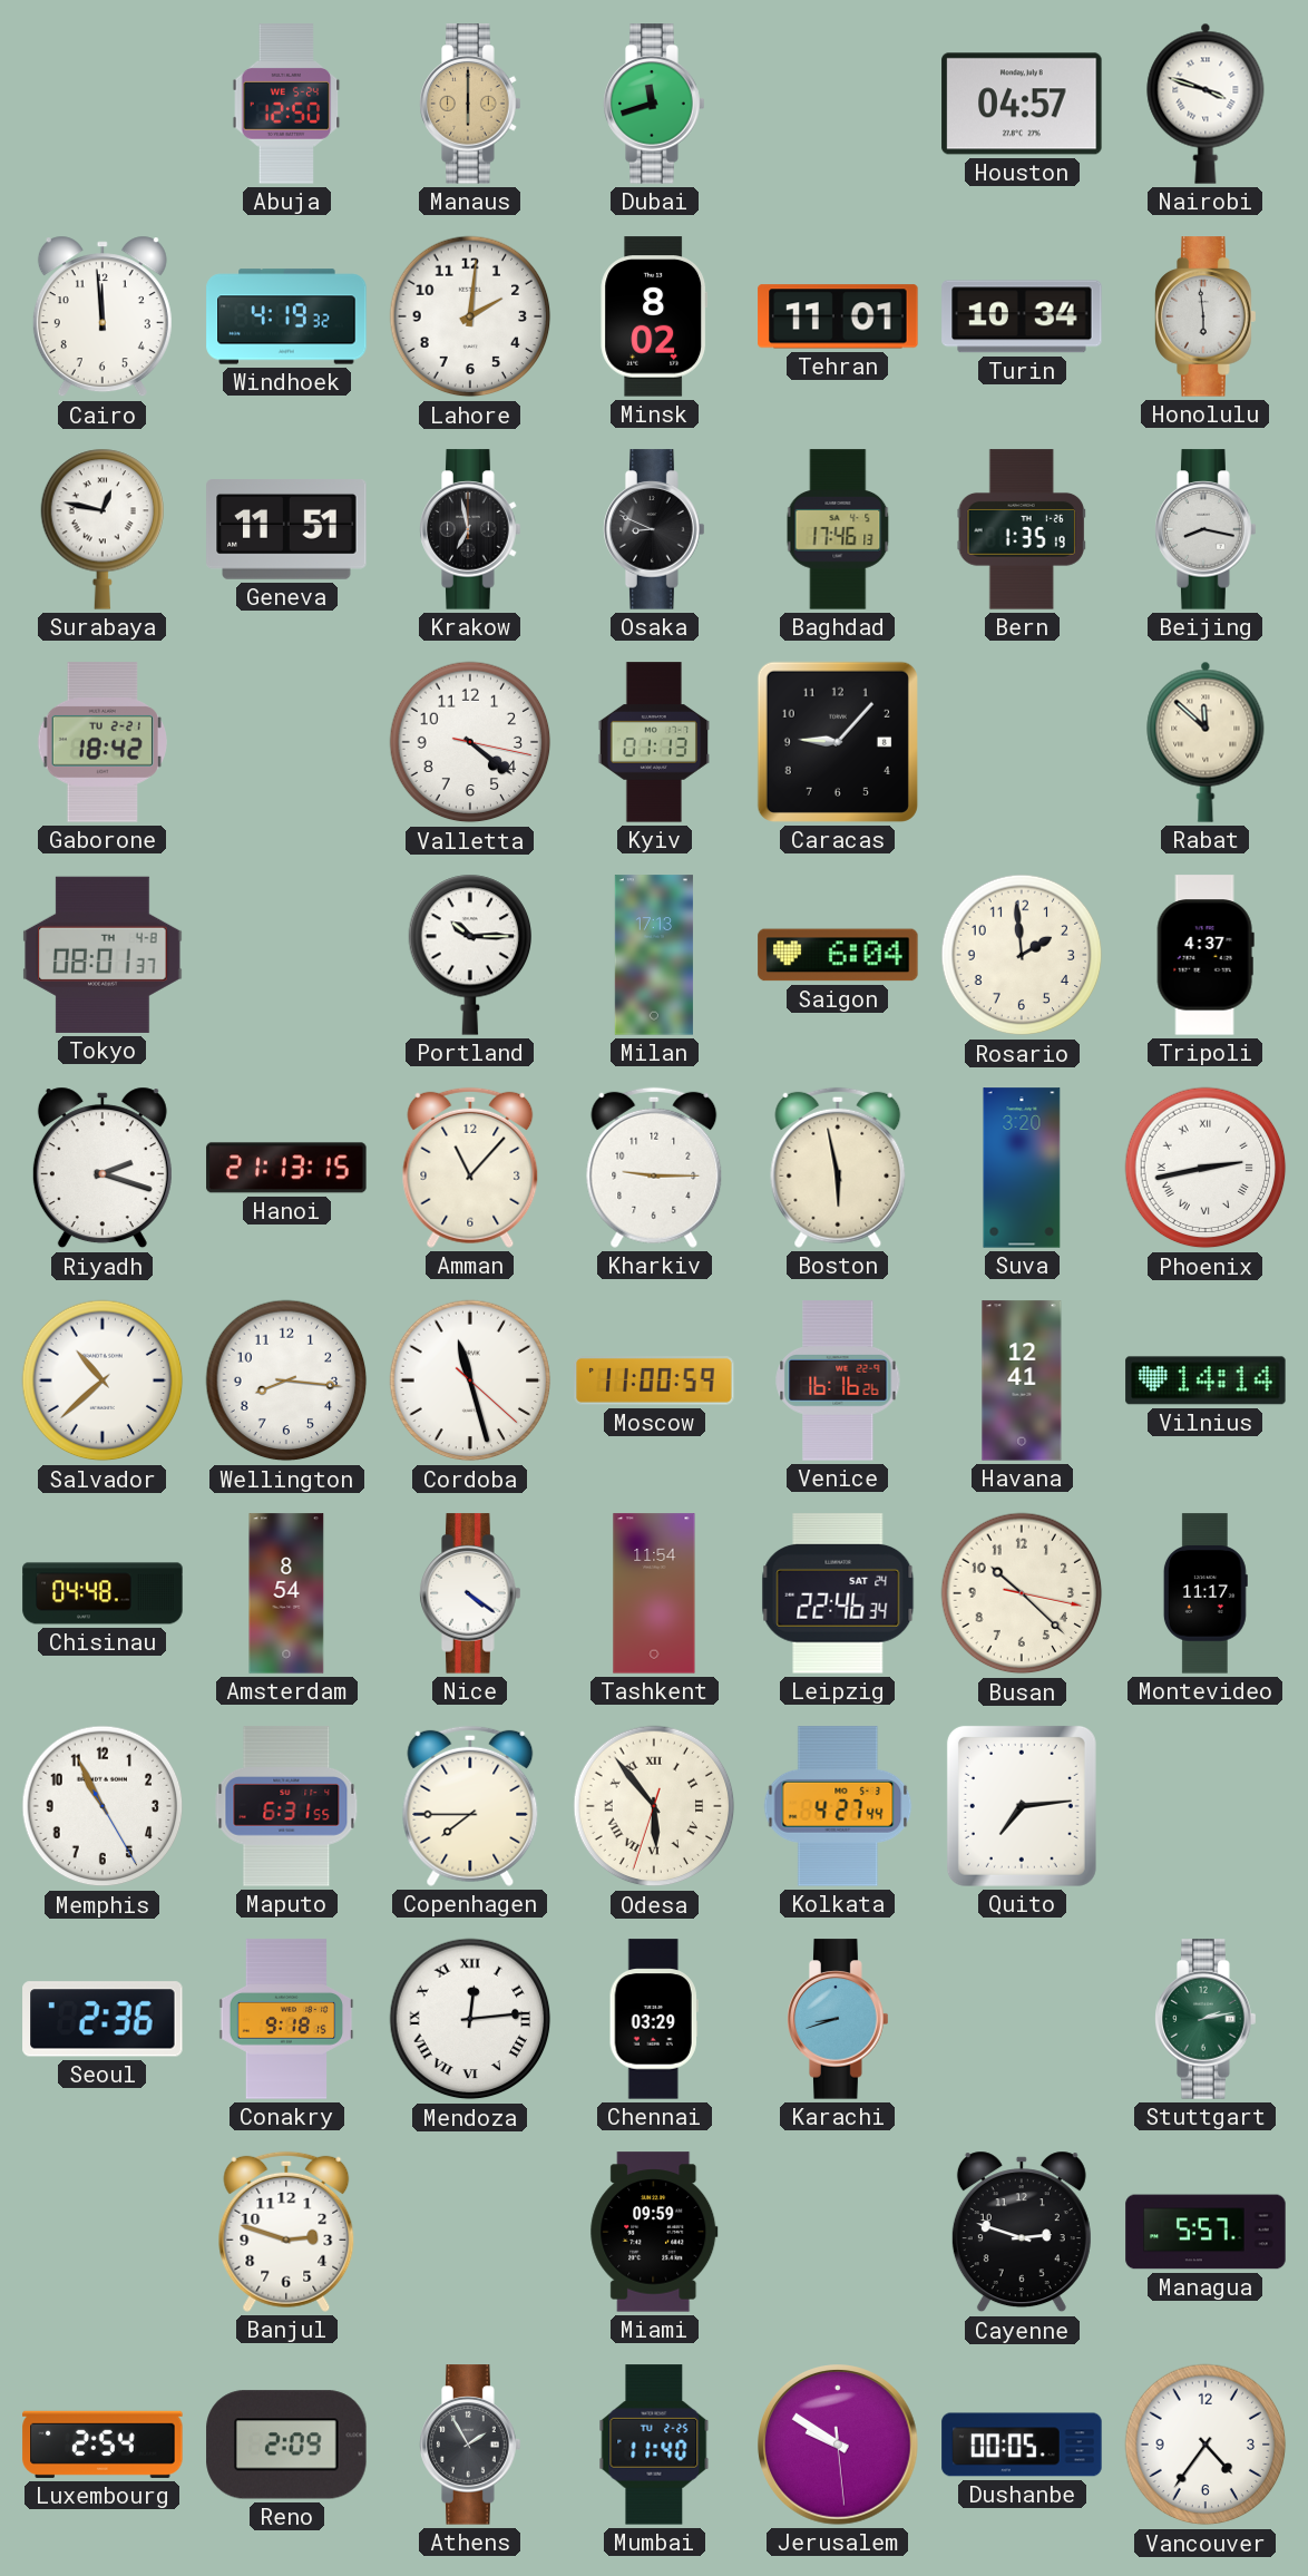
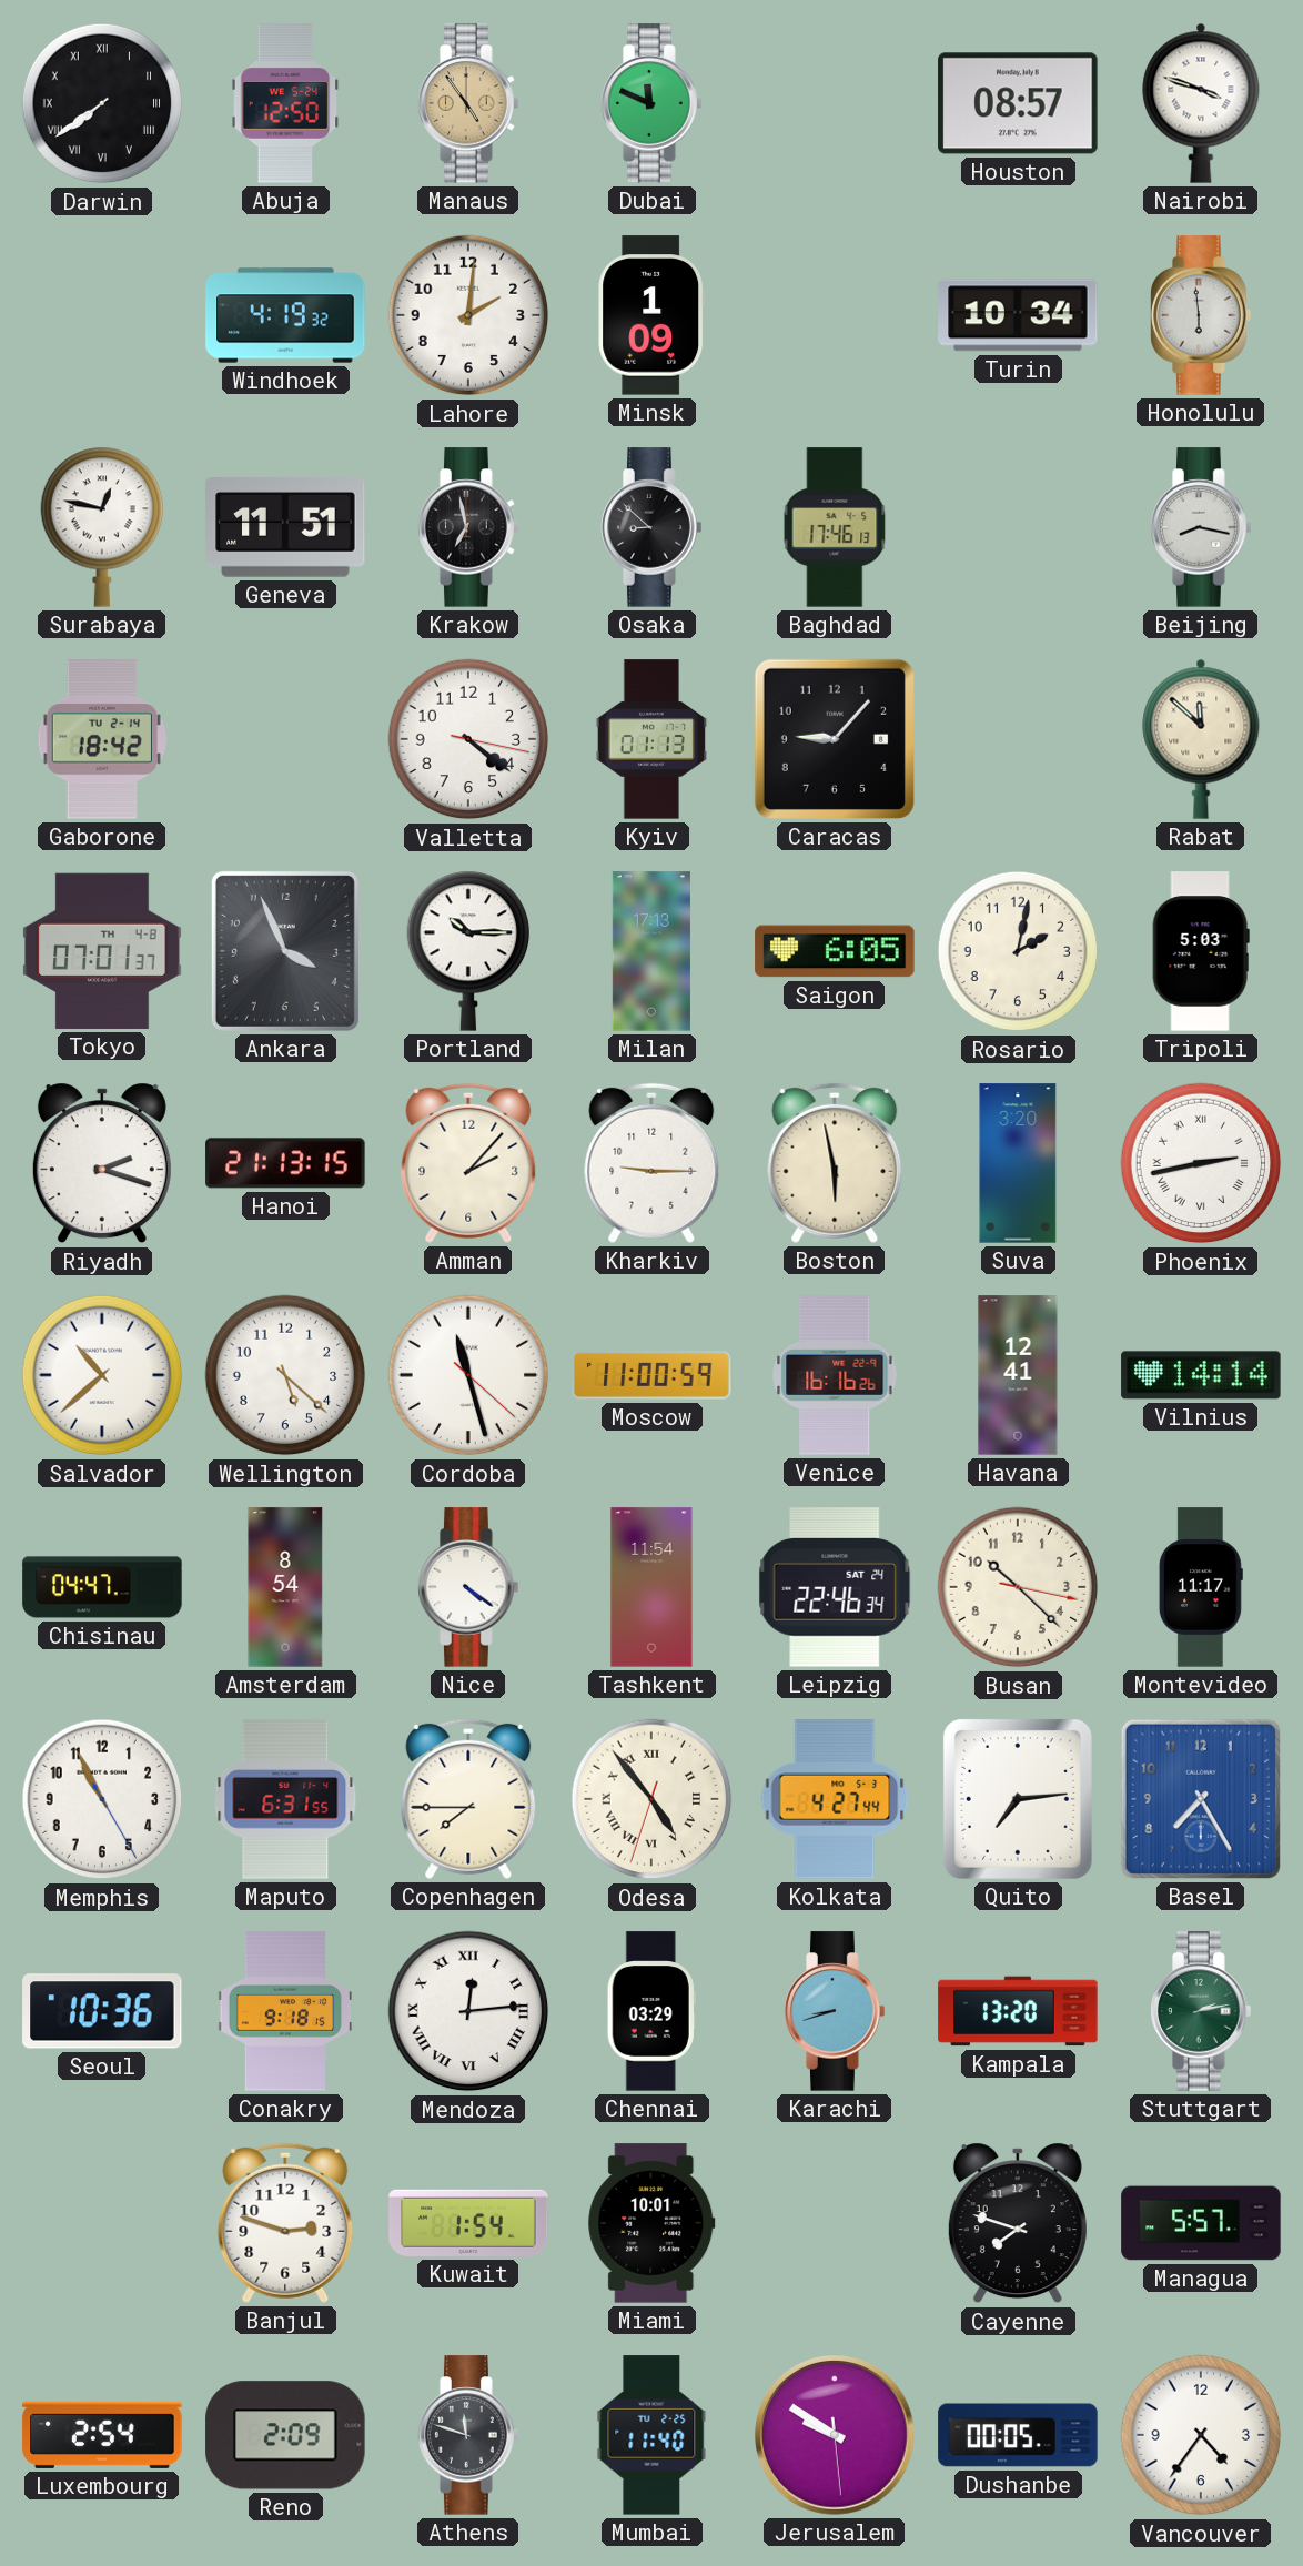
Darwin: none -> 7:39 (102, 103)
Manaus: 6:00 -> 4:54 (468, 103)
Dubai: 11:42 -> 11:49 (651, 103)
Houston: 04:57 -> 08:57 (1018, 103)
Cairo: 11:59 -> none (103, 316)
Minsk: 8:02 -> 1:09 (651, 315)
Tehran: 11:01 -> none (838, 316)
Osaka: 8:49 -> 8:52 (651, 527)
Bern: 1:35 -> none (1022, 529)
Gaborone date: TU 2-21 -> TU 2-14 (102, 739)
Tokyo: 08:01 -> 07:01 (102, 951)
Ankara: none -> 3:56 (285, 951)
Saigon: 6:04 -> 6:05 (835, 951)
Rosario: 1:59 -> 2:02 (1018, 951)
Tripoli: 4:37 -> 5:03 (1201, 951)
Amman: 11:07 -> 2:07 (468, 1163)
Wellington: 8:16 -> 5:22 (285, 1375)
Chisinau: 04:48 -> 04:47 (102, 1587)
Odesa: 5:53 -> 4:53 (651, 1799)
Basel: none -> 7:25 (1201, 1799)
Seoul: 2:36 -> 10:36 (102, 2011)
Kampala: none -> 13:20 (1018, 2011)
Kuwait: none -> 1:54 (468, 2223)
Miami: 09:59 -> 10:01 (651, 2223)
Cayenne: 2:48 -> 7:48 (1018, 2223)
Athens: 1:55 -> 11:48 (468, 2435)
